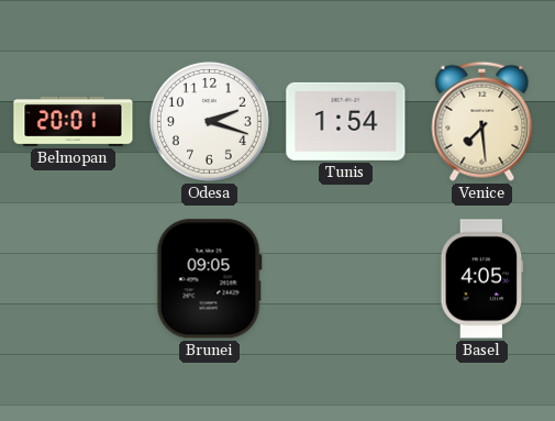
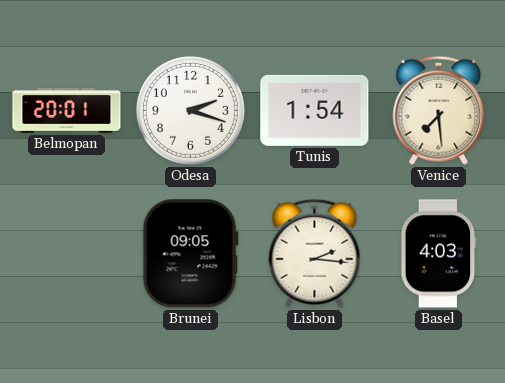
Lisbon: none -> 2:16 (315, 253)
Basel: 4:05 -> 4:03 (439, 254)
